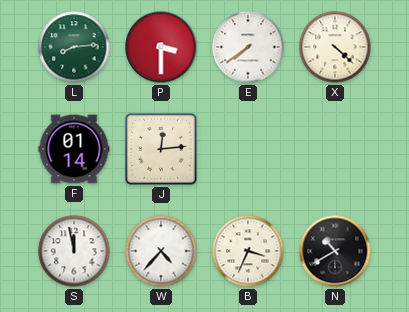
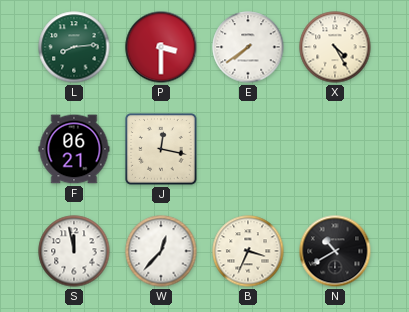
X: 4:22 -> 4:25 (335, 47)
F: 01:14 -> 06:21 (74, 149)
J: 12:14 -> 12:17 (161, 149)
W: 4:37 -> 12:37 (161, 251)
